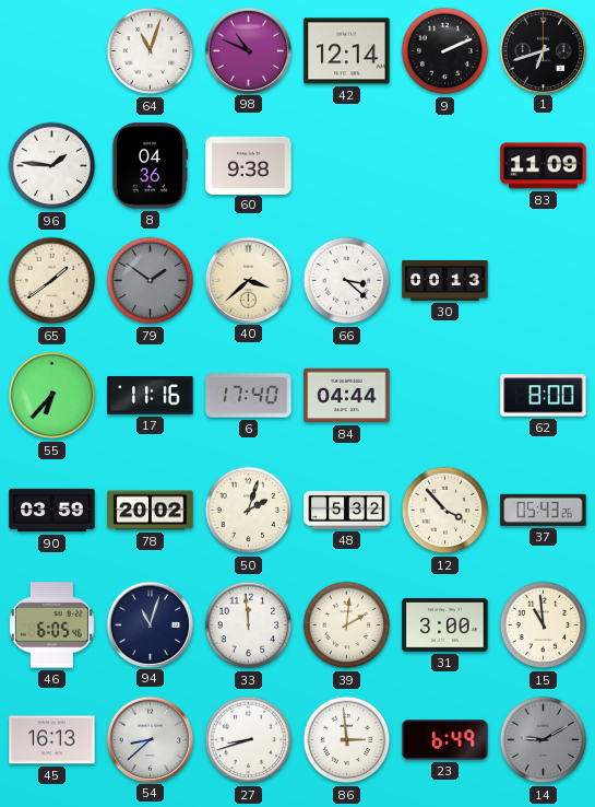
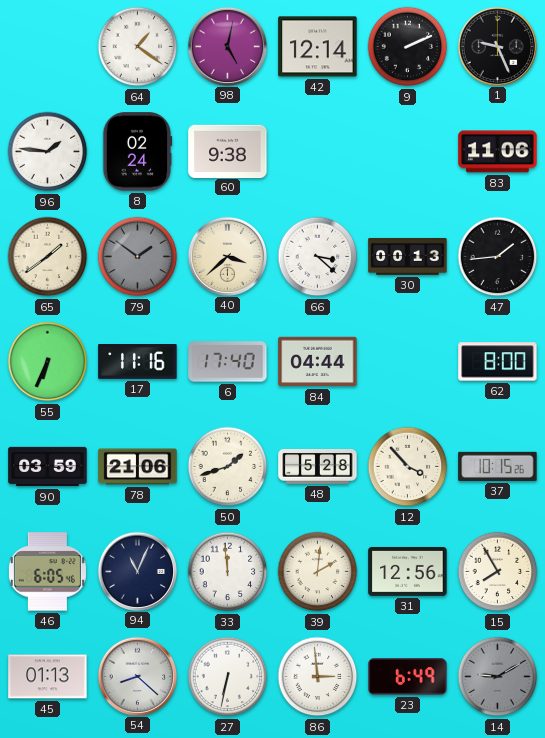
64: 11:03 -> 1:21 (138, 47)
98: 10:49 -> 5:02 (227, 46)
1: 6:42 -> 9:26 (497, 46)
8: 04:36 -> 02:24 (137, 152)
83: 11:09 -> 11:06 (498, 152)
47: none -> 1:44 (498, 257)
55: 6:37 -> 6:34 (48, 362)
78: 20:02 -> 21:06 (138, 467)
50: 2:03 -> 1:42 (228, 467)
48: 5:32 -> 5:28 (318, 467)
37: 05:43 -> 10:15 (498, 466)
94: 11:03 -> 11:04 (137, 571)
31: 3:00 -> 12:56 (408, 571)
15: 10:59 -> 7:55 (498, 572)
45: 16:13 -> 01:13 (48, 677)
54: 8:38 -> 8:22 (137, 676)
27: 8:42 -> 6:32 (228, 677)
